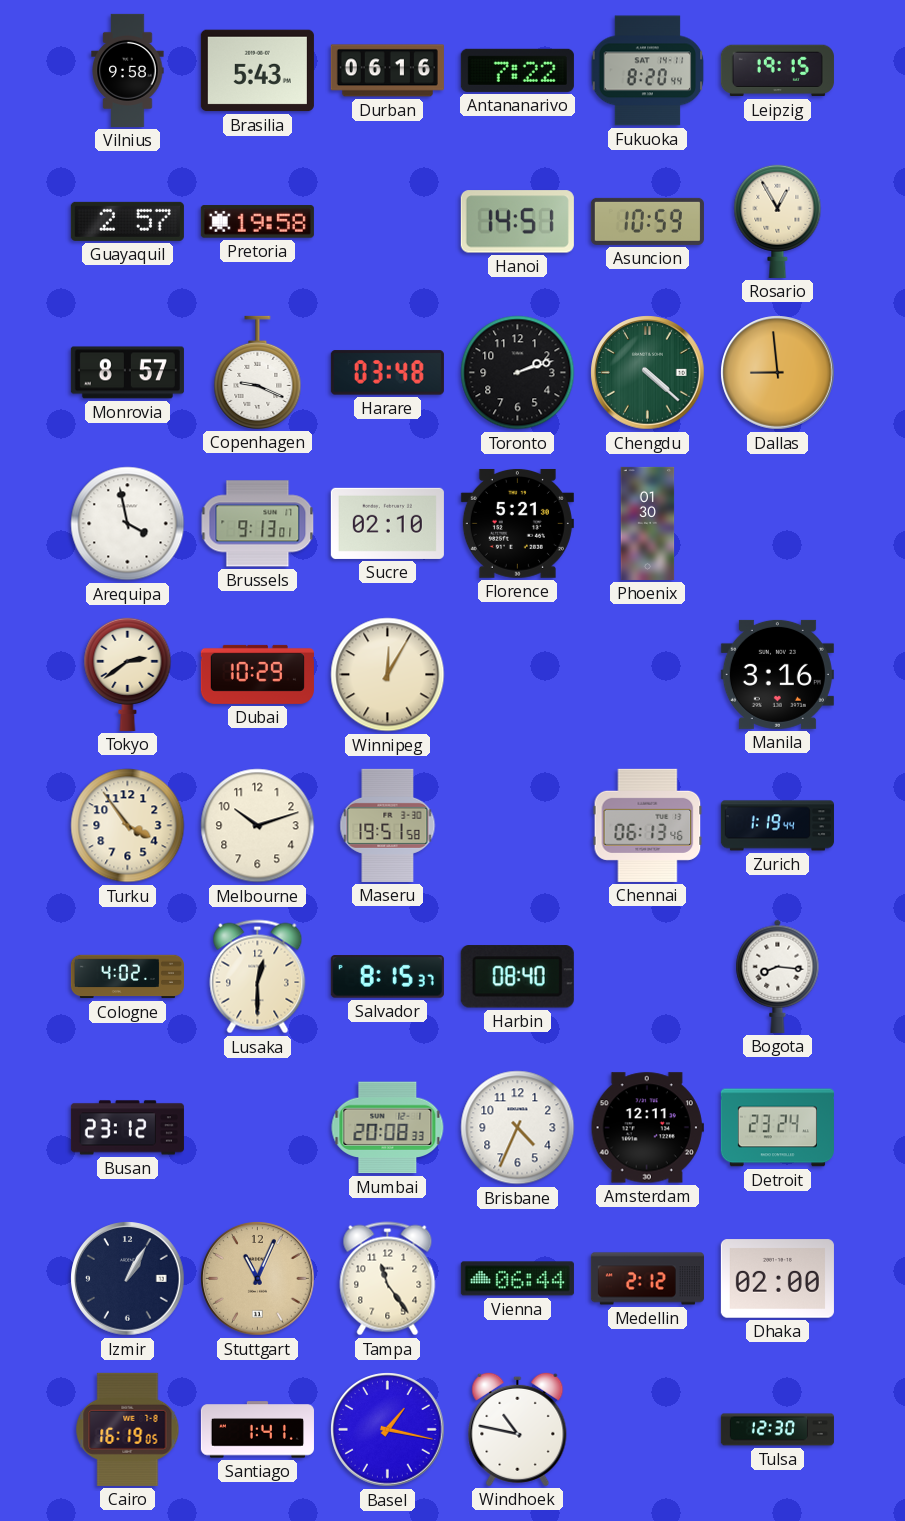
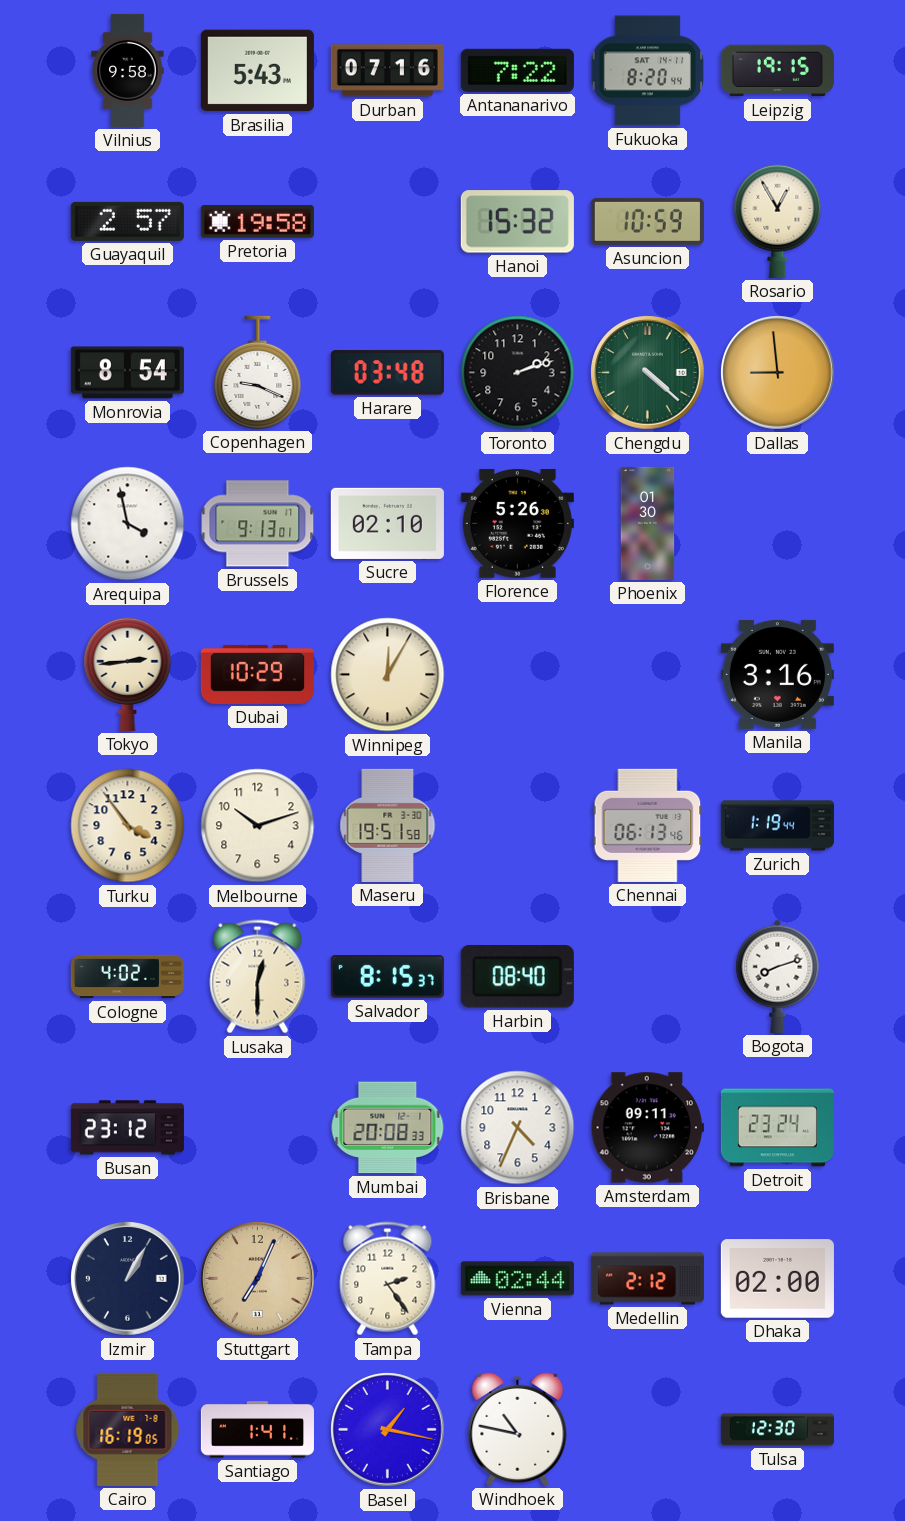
Durban: 06:16 -> 07:16 (387, 71)
Hanoi: 14:51 -> 15:32 (517, 222)
Monrovia: 8:57 -> 8:54 (127, 373)
Florence: 5:21 -> 5:26 (517, 523)
Tokyo: 2:39 -> 2:44 (128, 674)
Bogota: 8:16 -> 8:12 (778, 976)
Amsterdam: 12:11 -> 09:11 (647, 1128)
Stuttgart: 11:04 -> 7:04 (258, 1279)
Tampa: 11:24 -> 2:24 (388, 1279)
Vienna: 06:44 -> 02:44 (517, 1279)
